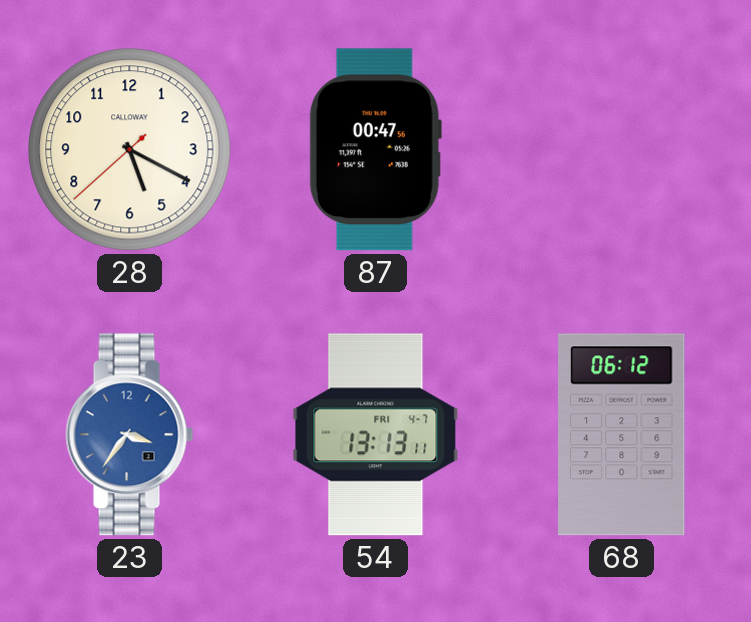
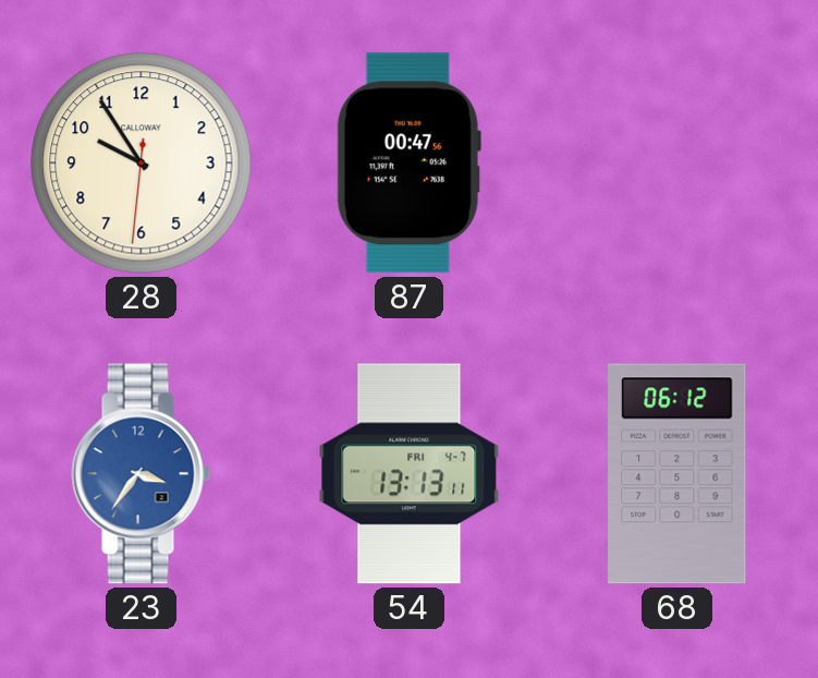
28: 5:19 -> 9:54 (142, 164)
